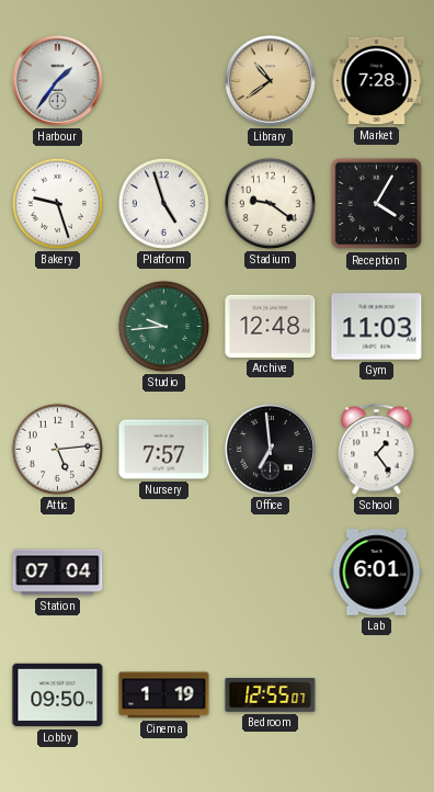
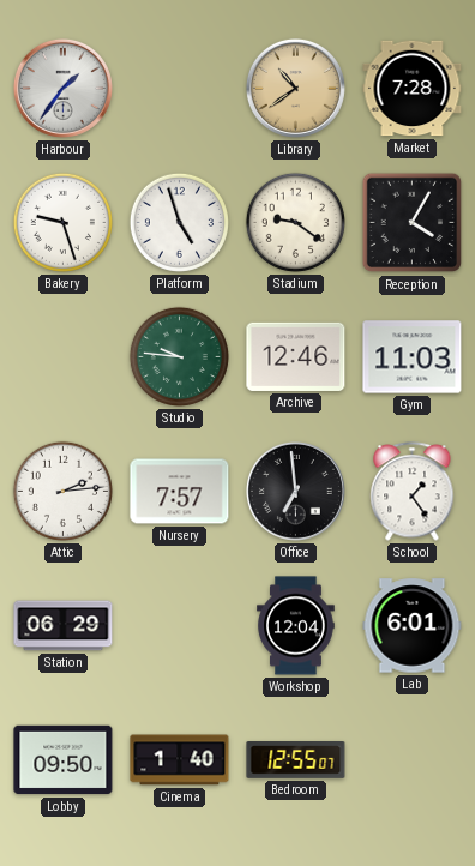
Studio: 9:44 -> 9:46 (179, 356)
Archive: 12:48 -> 12:46 (296, 356)
Attic: 5:14 -> 2:14 (62, 491)
Station: 07:04 -> 06:29 (64, 626)
Workshop: none -> 12:04 (296, 626)
Cinema: 1:19 -> 1:40 (180, 760)
